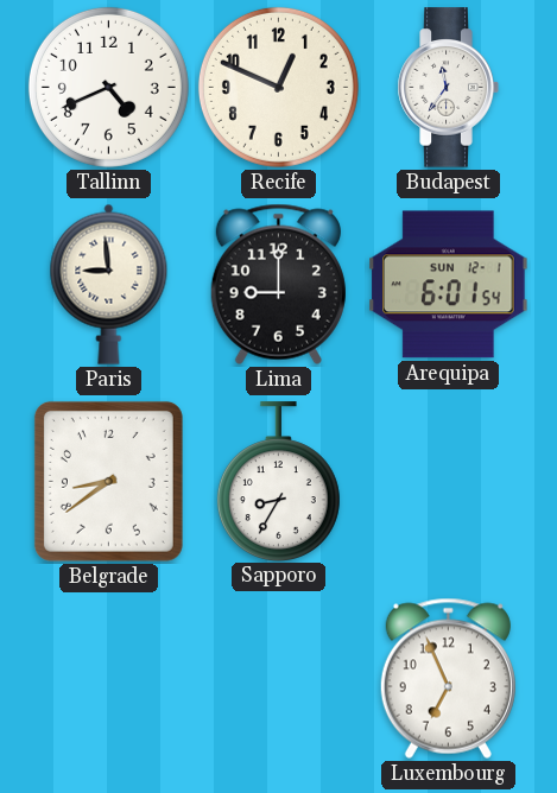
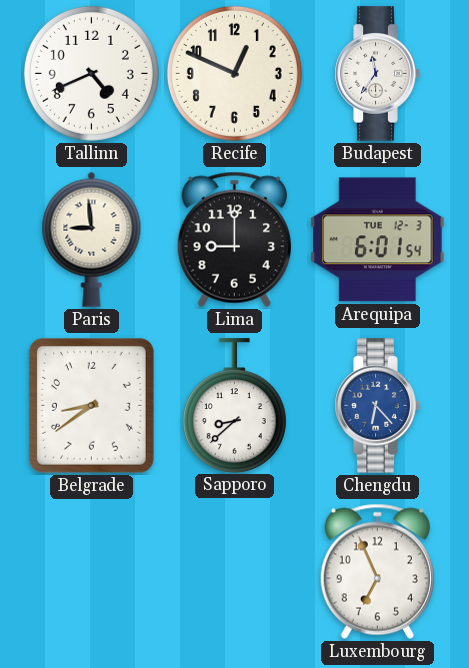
Arequipa date: SUN 12-1 -> TUE 12-3 (378, 240)
Sapporo: 8:35 -> 8:38 (234, 405)
Chengdu: none -> 6:23 (377, 406)
